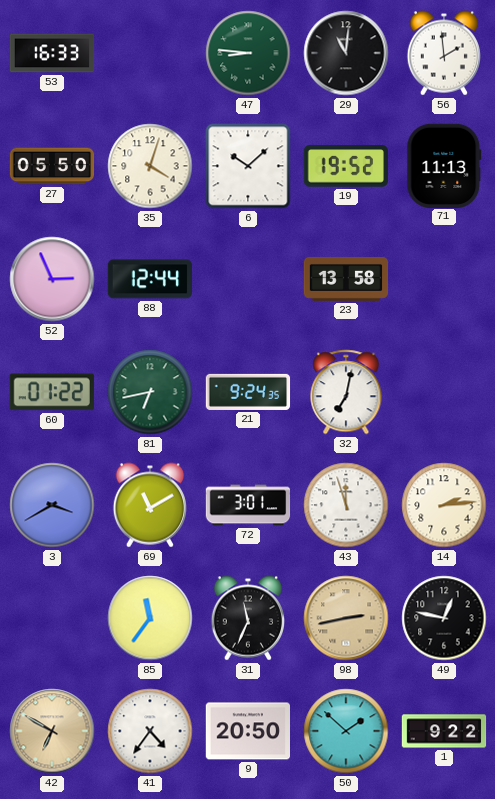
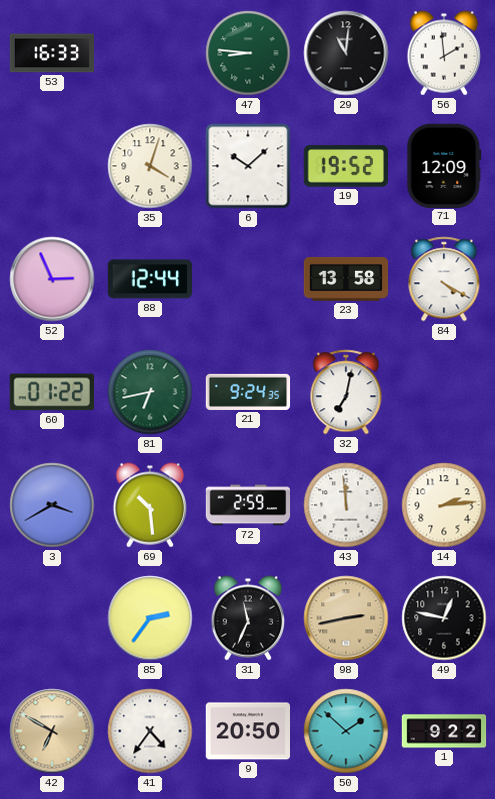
27: 05:50 -> none (52, 166)
71: 11:13 -> 12:09 (444, 165)
84: none -> 4:20 (444, 279)
69: 11:10 -> 10:29 (149, 505)
72: 3:01 -> 2:59 (248, 505)
43: 11:57 -> 11:59 (346, 505)
85: 11:36 -> 2:36 (150, 618)
